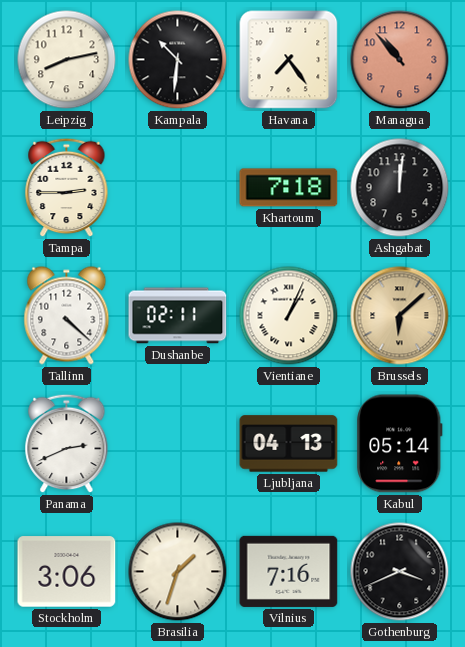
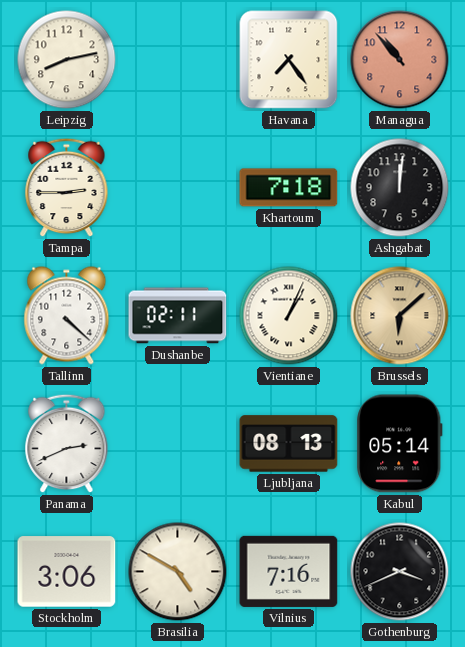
Kampala: 10:31 -> none (178, 60)
Ljubljana: 04:13 -> 08:13 (289, 444)
Brasilia: 1:33 -> 4:50 (178, 572)
